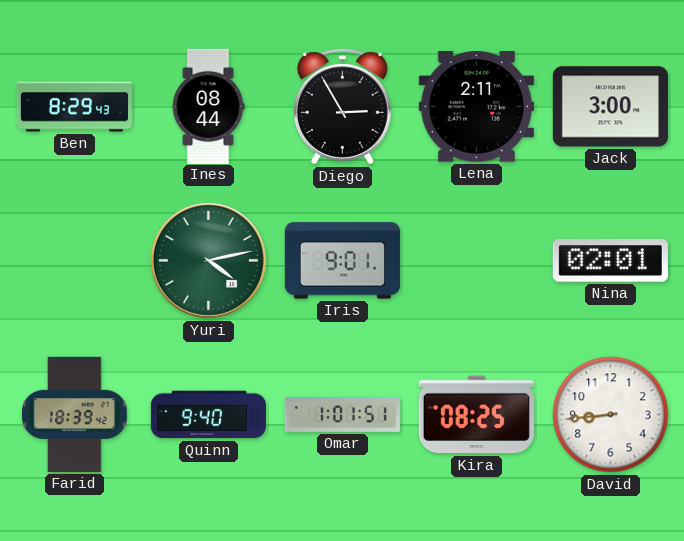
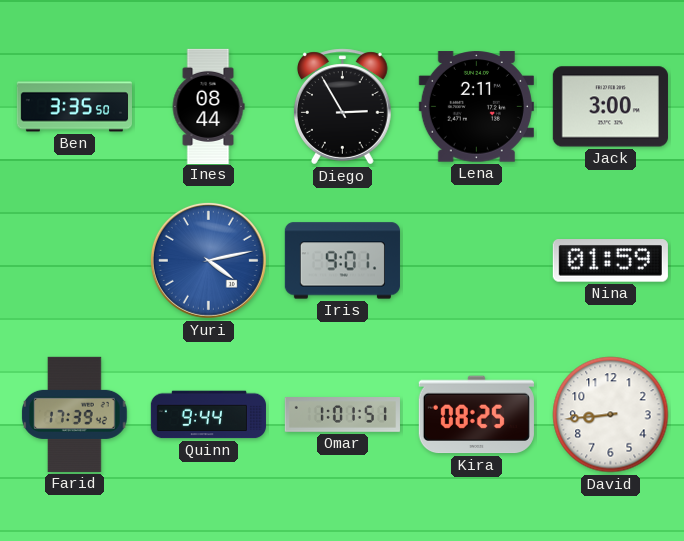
Ben: 8:29 -> 3:35 (74, 107)
Yuri dial: green -> blue (208, 260)
Nina: 02:01 -> 01:59 (610, 261)
Farid: 18:39 -> 17:39 (75, 414)
Quinn: 9:40 -> 9:44 (208, 415)
